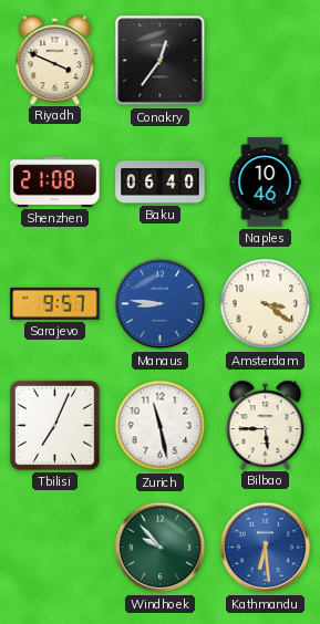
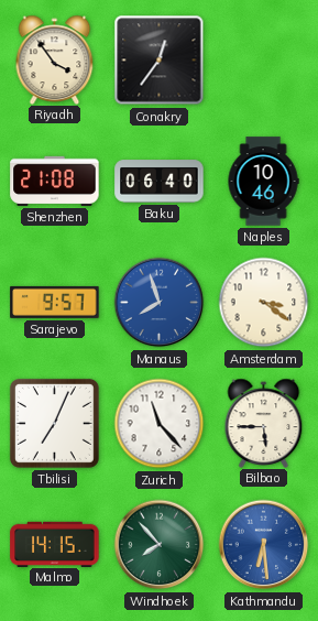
Riyadh: 3:49 -> 3:54 (55, 59)
Manaus: 8:46 -> 7:57 (160, 303)
Zurich: 11:28 -> 11:23 (160, 424)
Malmo: none -> 14:15 (55, 544)
Windhoek: 9:53 -> 7:53 (160, 545)
